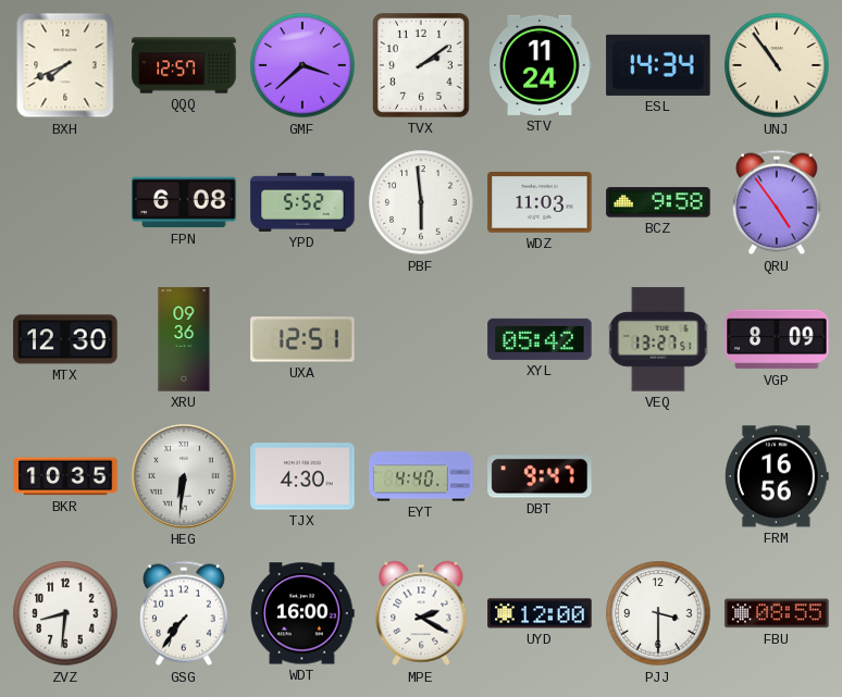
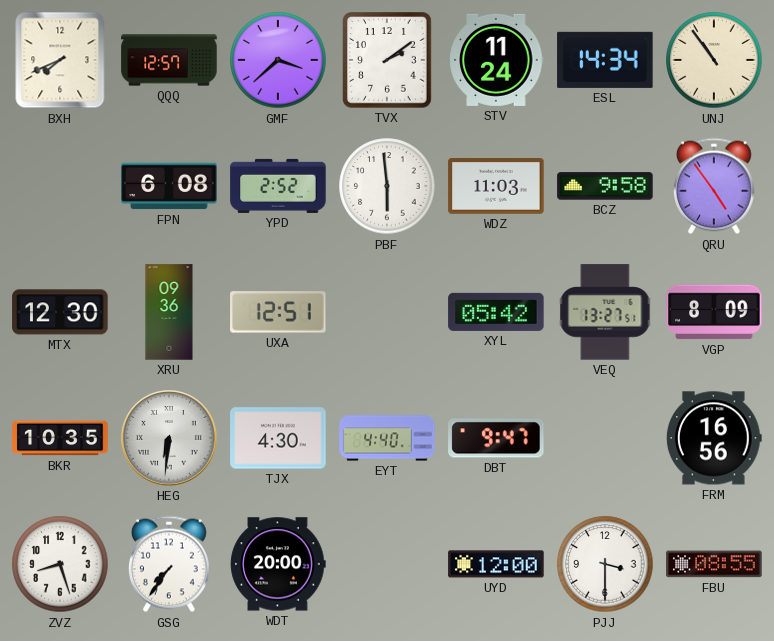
YPD: 5:52 -> 2:52 (278, 186)
ZVZ: 8:31 -> 8:27 (60, 564)
WDT: 16:00 -> 20:00 (278, 564)
MPE: 2:20 -> none (421, 613)
